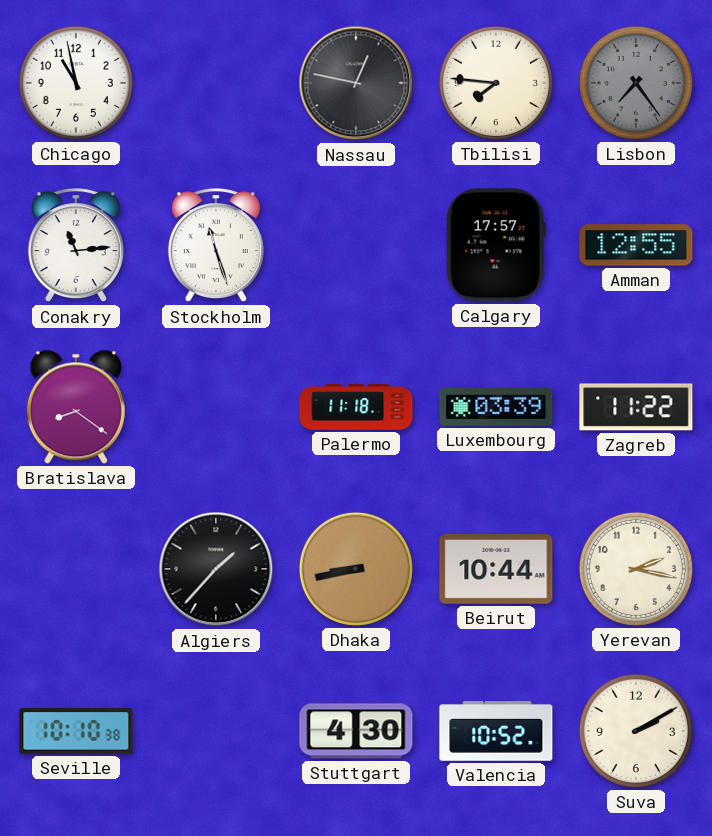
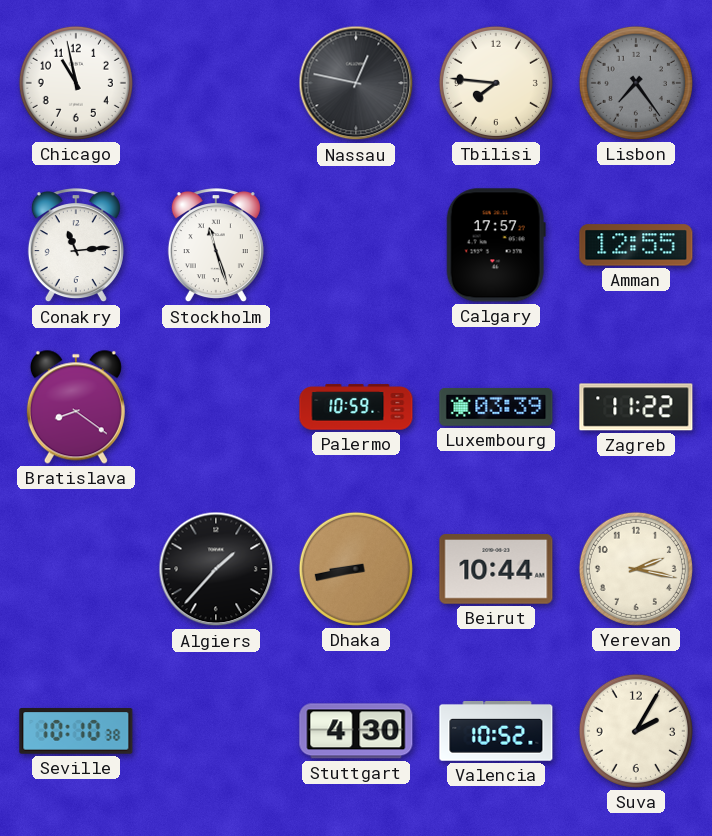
Palermo: 11:18 -> 10:59 (356, 407)
Suva: 2:10 -> 2:05 (636, 731)
